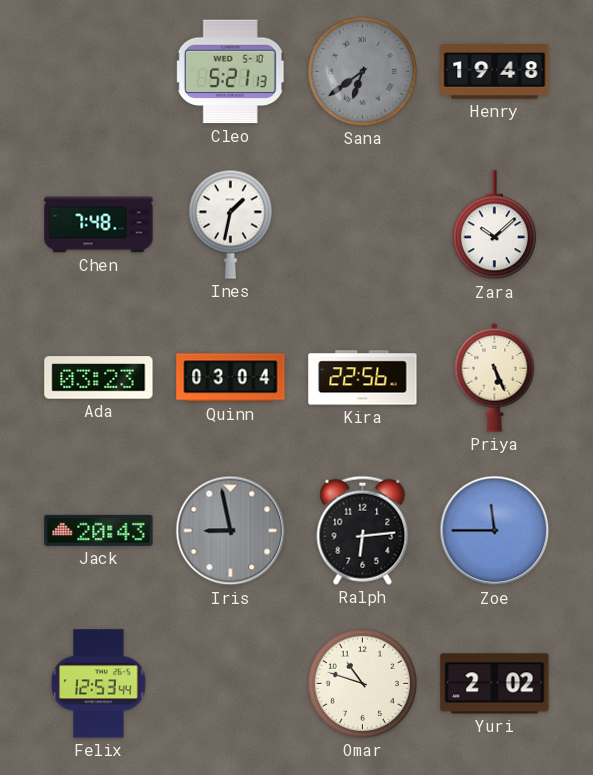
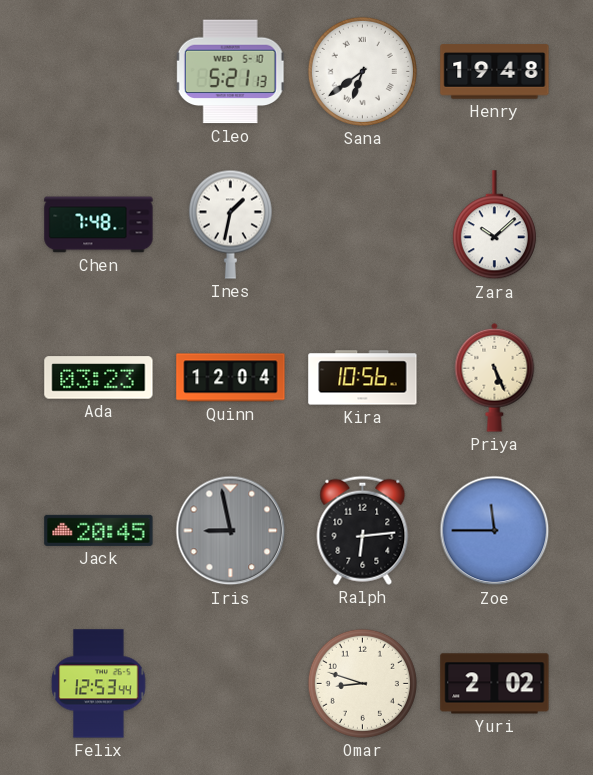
Sana dial: grey -> white (362, 71)
Quinn: 03:04 -> 12:04 (231, 378)
Kira: 22:56 -> 10:56 (363, 378)
Jack: 20:43 -> 20:45 (99, 530)
Omar: 10:48 -> 8:48 (362, 683)
